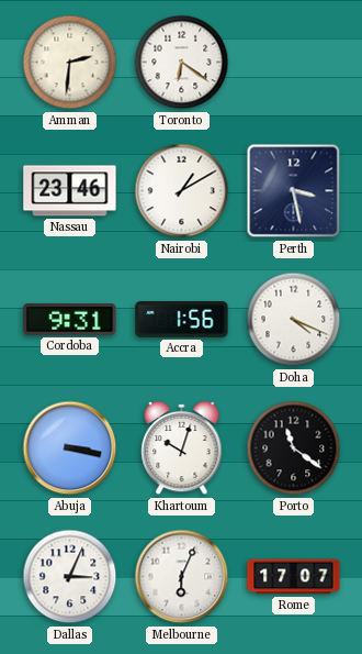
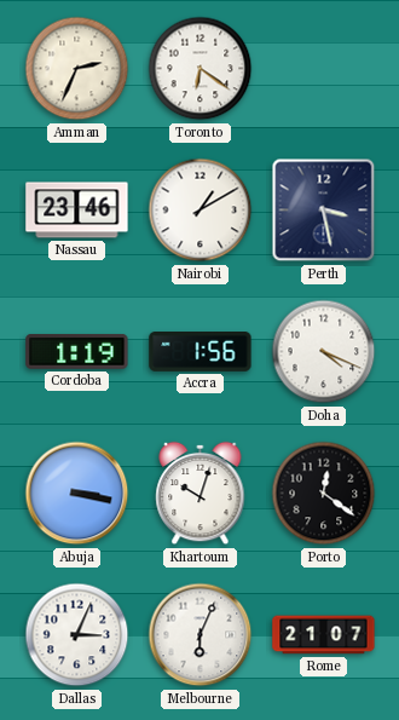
Amman: 2:31 -> 2:34 (77, 69)
Cordoba: 9:31 -> 1:19 (77, 352)
Porto: 11:21 -> 12:21 (324, 494)
Rome: 17:07 -> 21:07 (324, 635)
